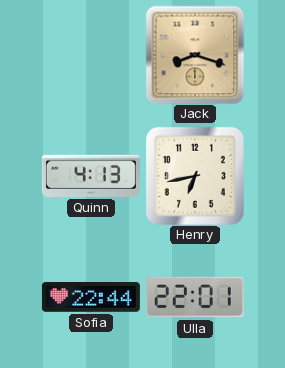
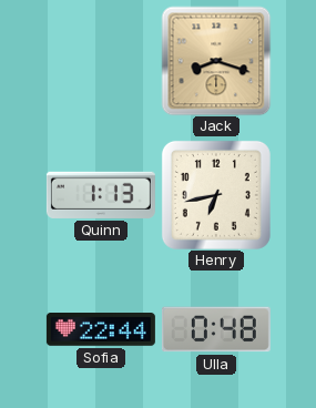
Quinn: 4:13 -> 1:13 (101, 195)
Ulla: 22:01 -> 0:48 (216, 329)
